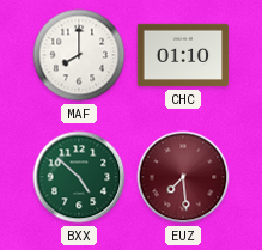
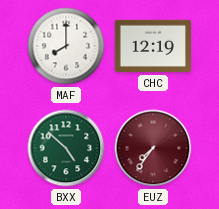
CHC: 01:10 -> 12:19 (153, 46)
EUZ: 7:29 -> 7:36 (153, 148)
